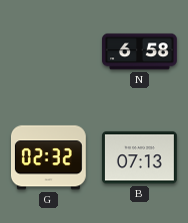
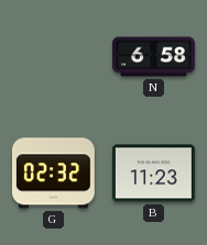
B: 07:13 -> 11:23 (153, 174)
